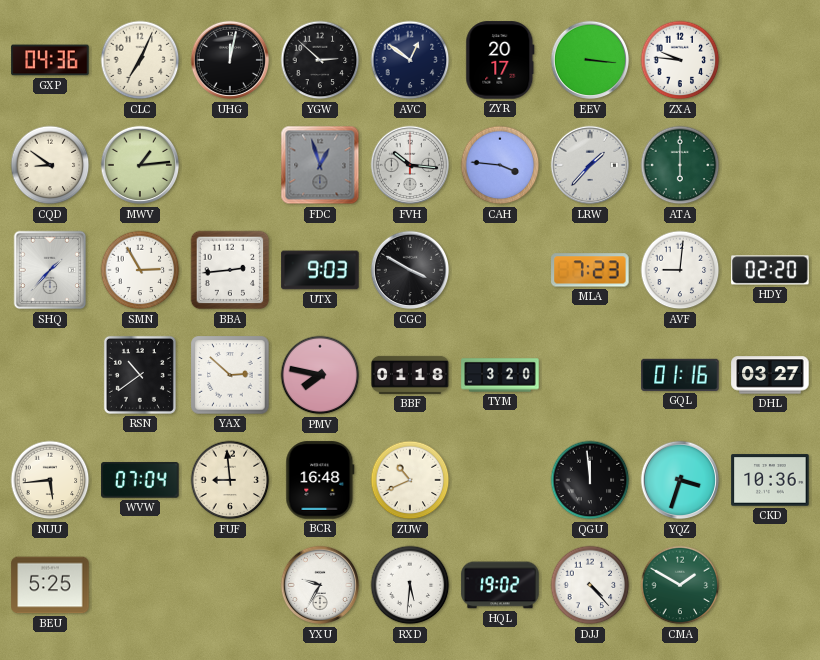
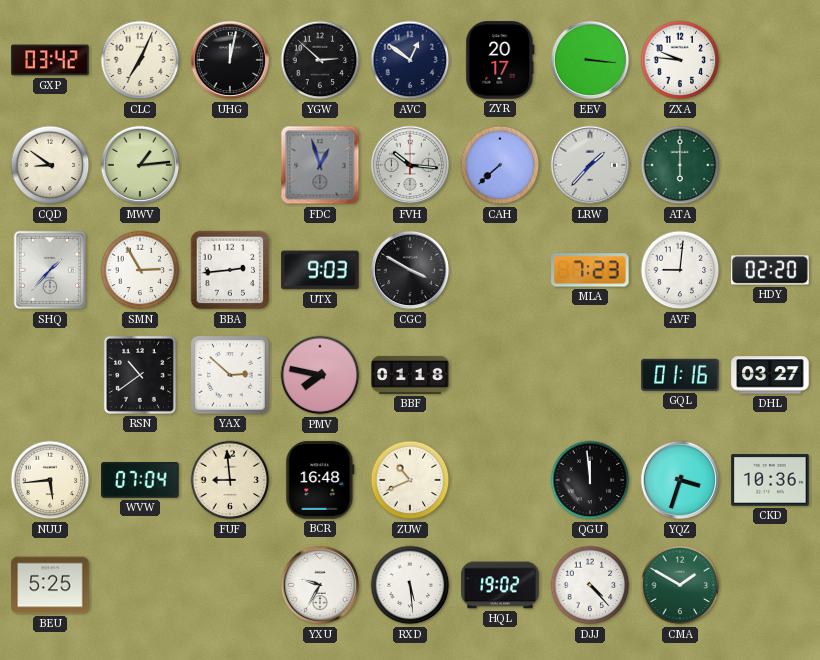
GXP: 04:36 -> 03:42 (50, 60)
CAH: 3:46 -> 7:38 (500, 165)
TYM: 3:20 -> none (500, 375)
RXD: 5:31 -> 5:29 (410, 585)
